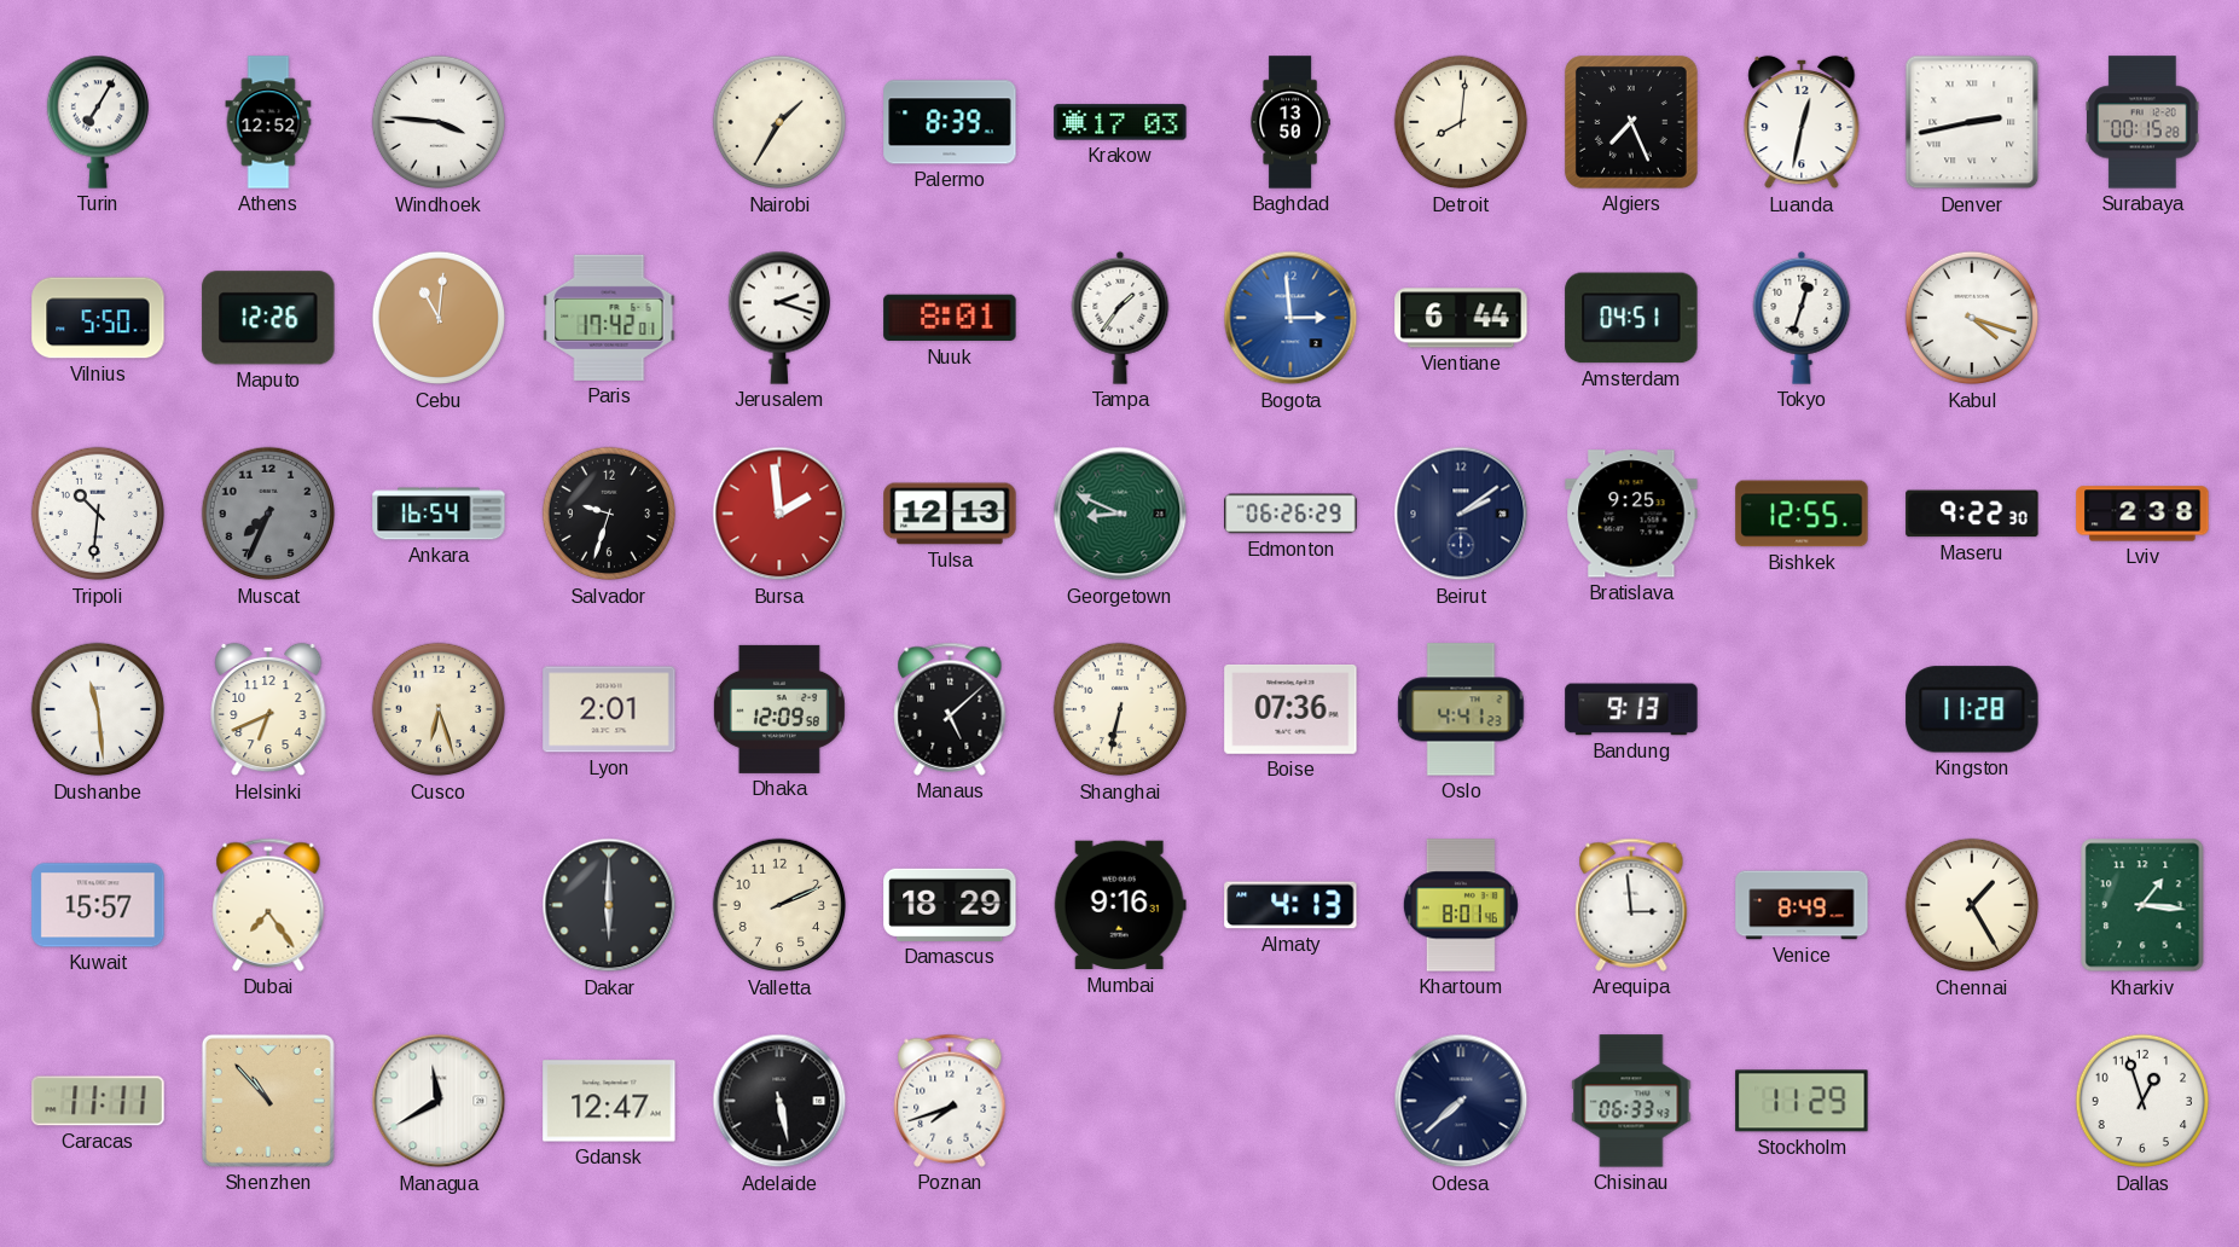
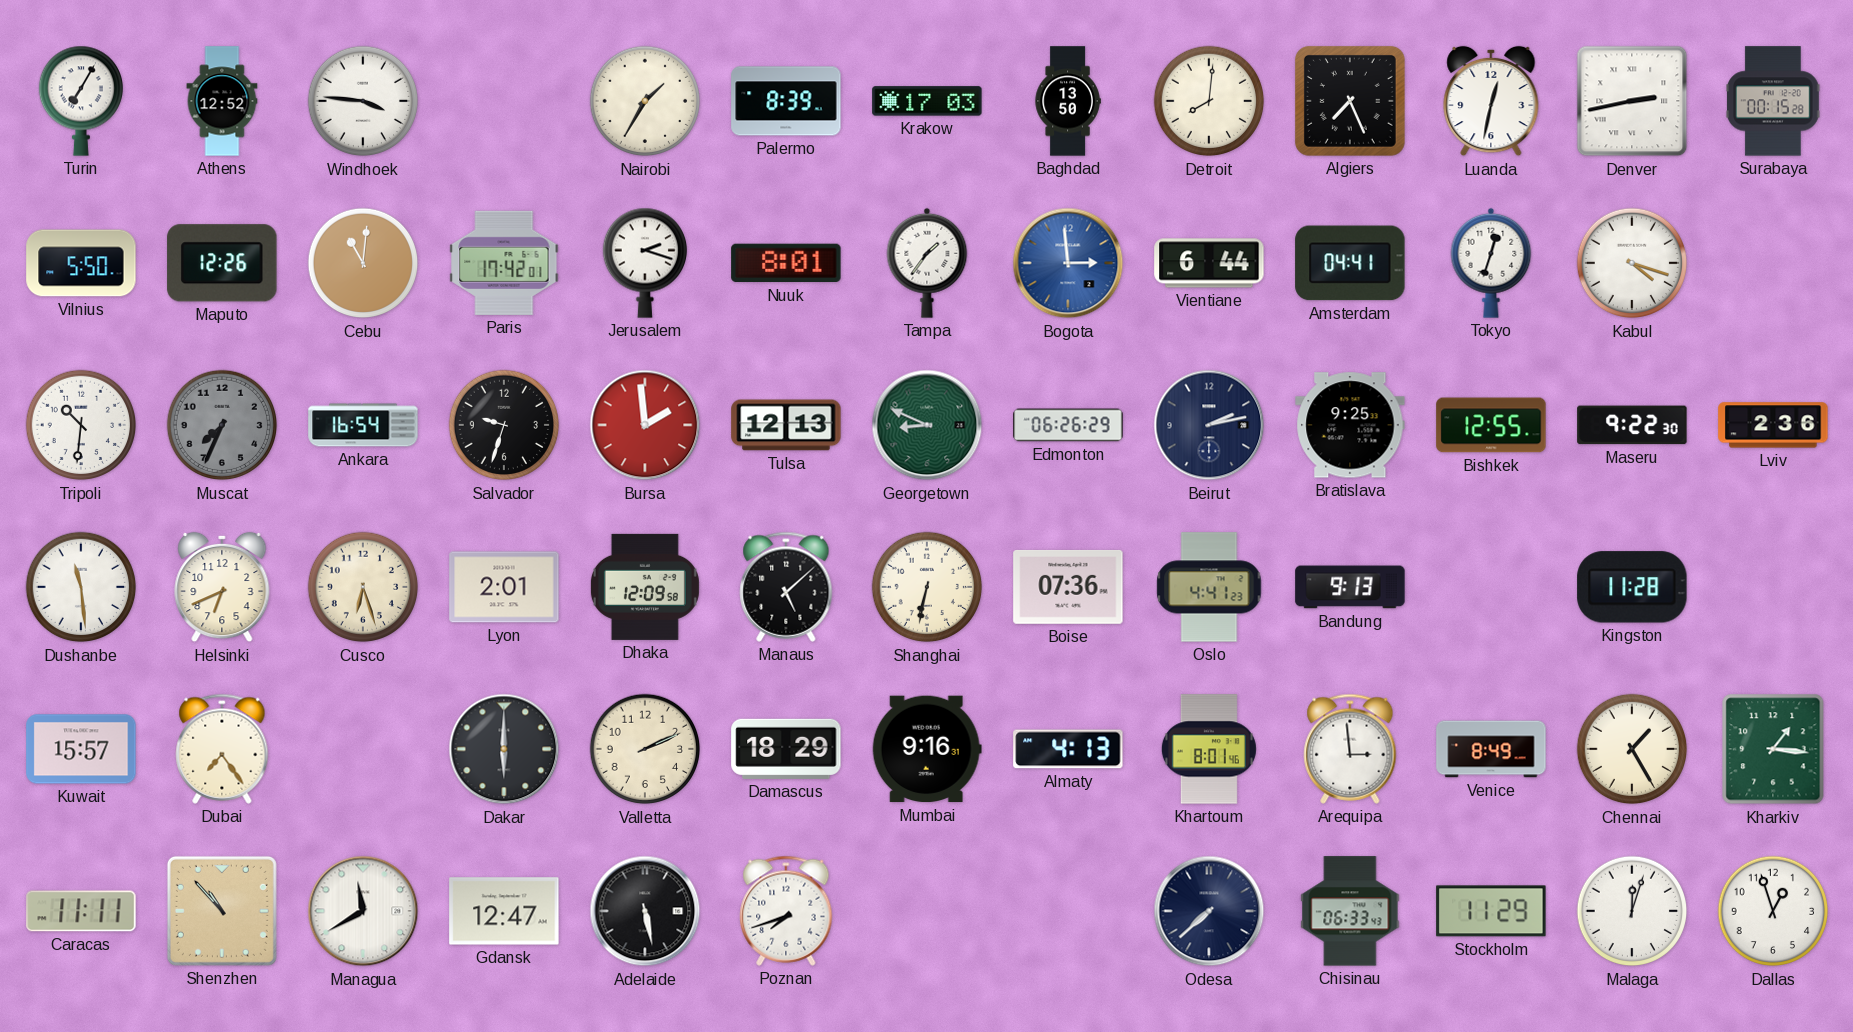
Amsterdam: 04:51 -> 04:41 (1350, 263)
Beirut: 2:09 -> 2:13 (1209, 425)
Lviv: 2:38 -> 2:36 (1773, 425)
Malaga: none -> 12:03 (1632, 911)
